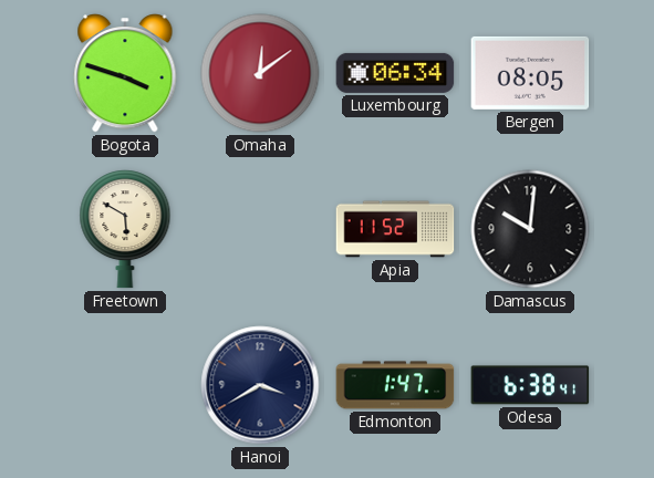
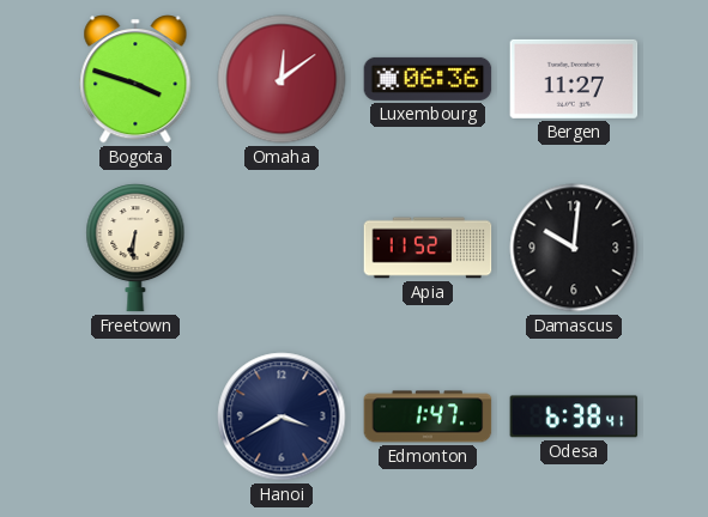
Luxembourg: 06:34 -> 06:36 (428, 79)
Bergen: 08:05 -> 11:27 (574, 79)
Freetown: 5:50 -> 6:31 (135, 248)
